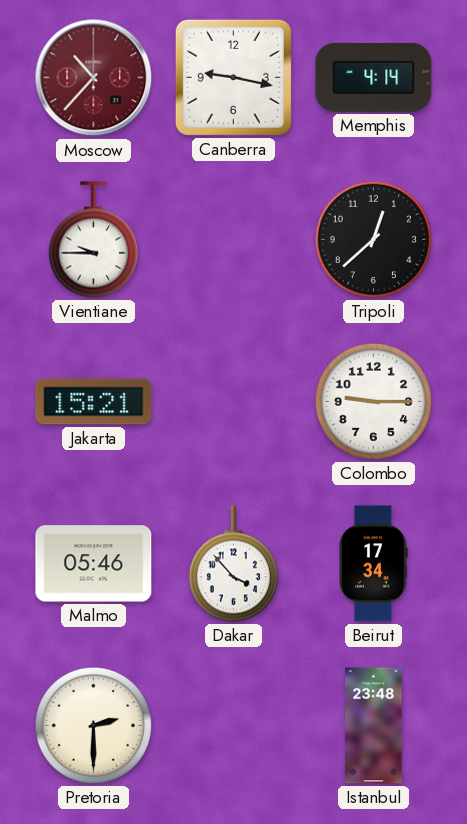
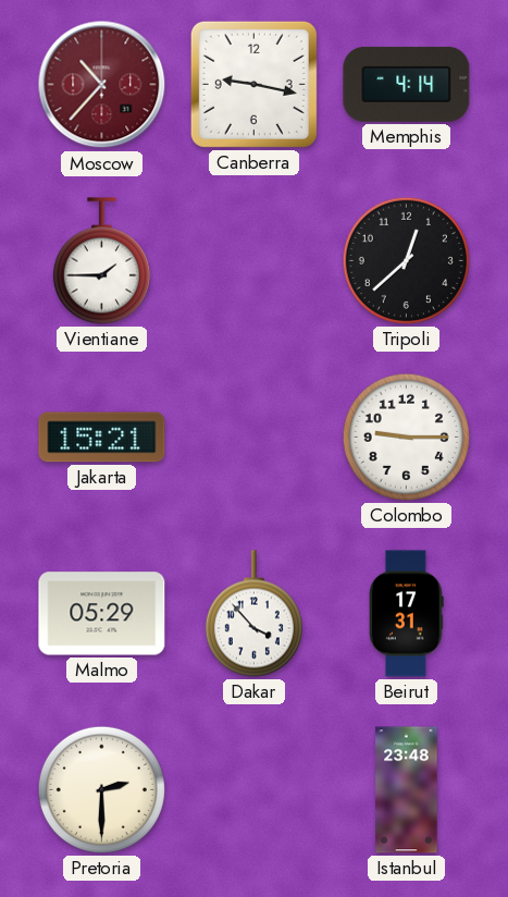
Vientiane: 9:45 -> 1:45 (101, 261)
Malmo: 05:46 -> 05:29 (102, 614)
Beirut: 17:34 -> 17:31 (407, 614)
